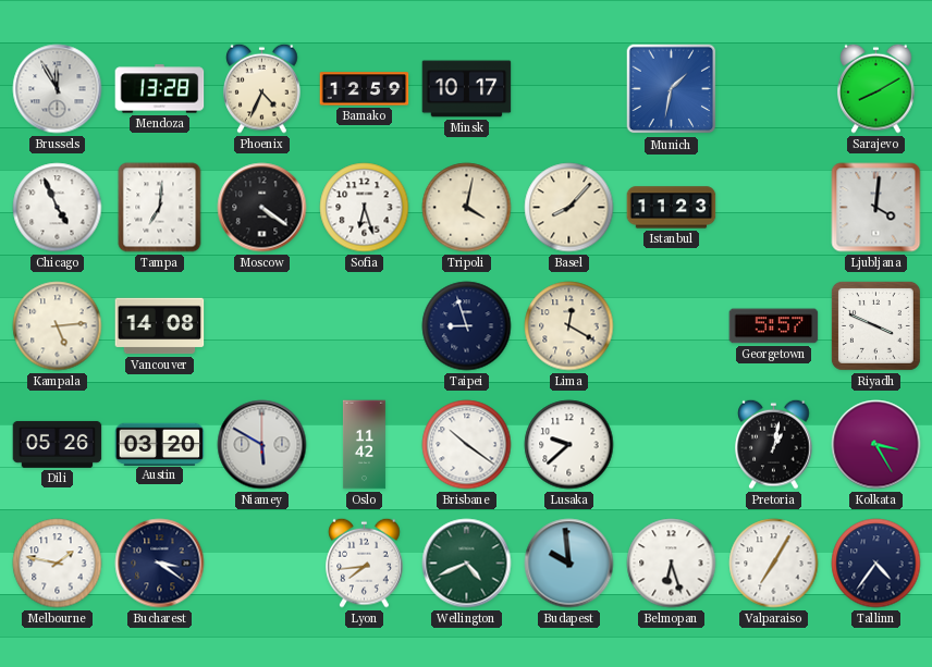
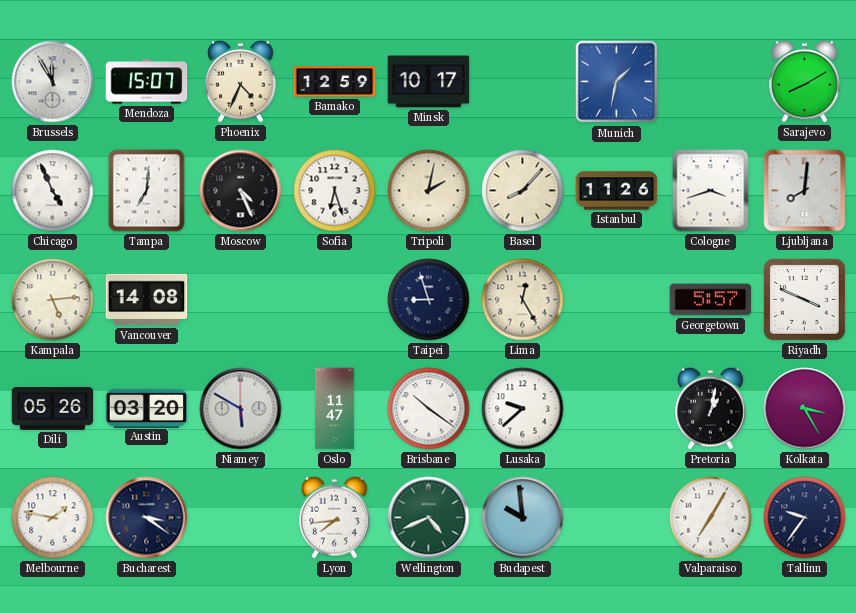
Mendoza: 13:28 -> 15:07 (147, 82)
Moscow: 4:21 -> 4:26 (241, 191)
Tripoli: 4:02 -> 2:02 (429, 191)
Istanbul: 11:23 -> 11:26 (617, 191)
Cologne: none -> 3:42 (711, 191)
Ljubljana: 4:01 -> 8:01 (805, 191)
Lima: 12:20 -> 12:25 (523, 300)
Oslo: 11:42 -> 11:47 (334, 409)
Belmopan: 6:27 -> none (672, 564)
Tallinn: 4:36 -> 9:36 (805, 518)
